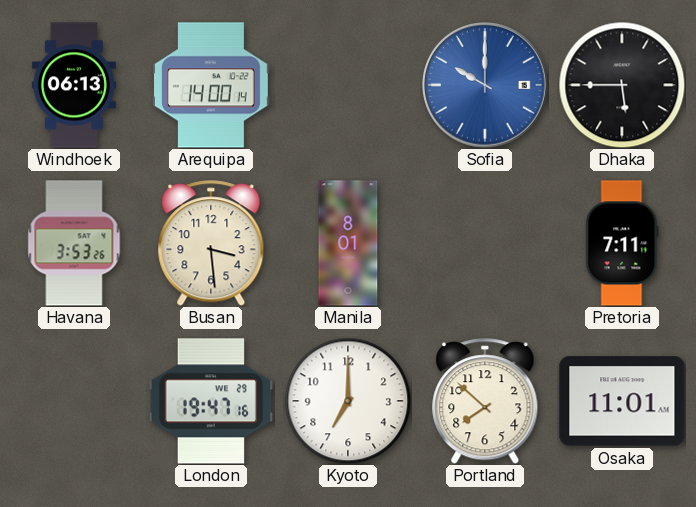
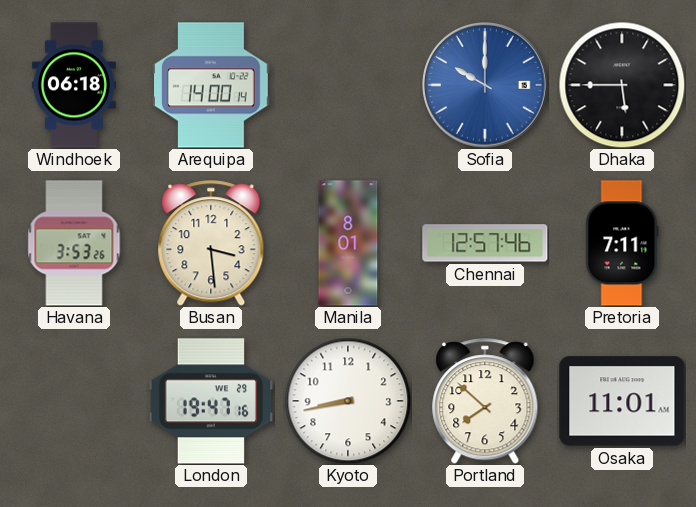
Windhoek: 06:13 -> 06:18 (74, 85)
Chennai: none -> 12:57 (485, 243)
Kyoto: 7:00 -> 8:43 (348, 401)
